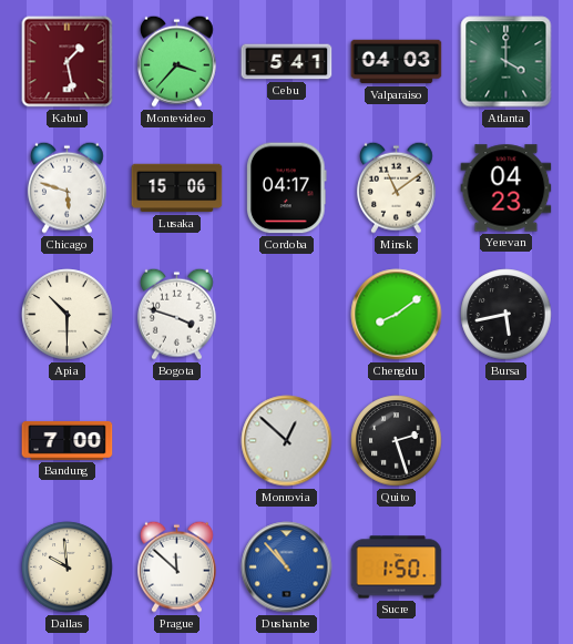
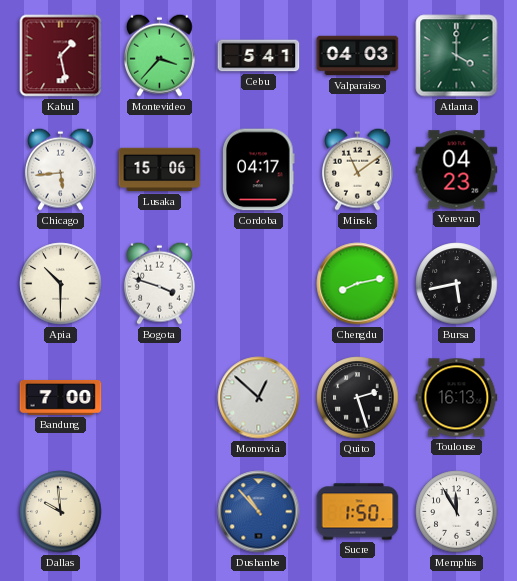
Chicago: 5:48 -> 5:44 (60, 169)
Chengdu: 8:09 -> 8:13 (358, 284)
Toulouse: none -> 16:13 (457, 398)
Prague: 11:52 -> none (176, 566)
Memphis: none -> 11:55 (457, 512)
